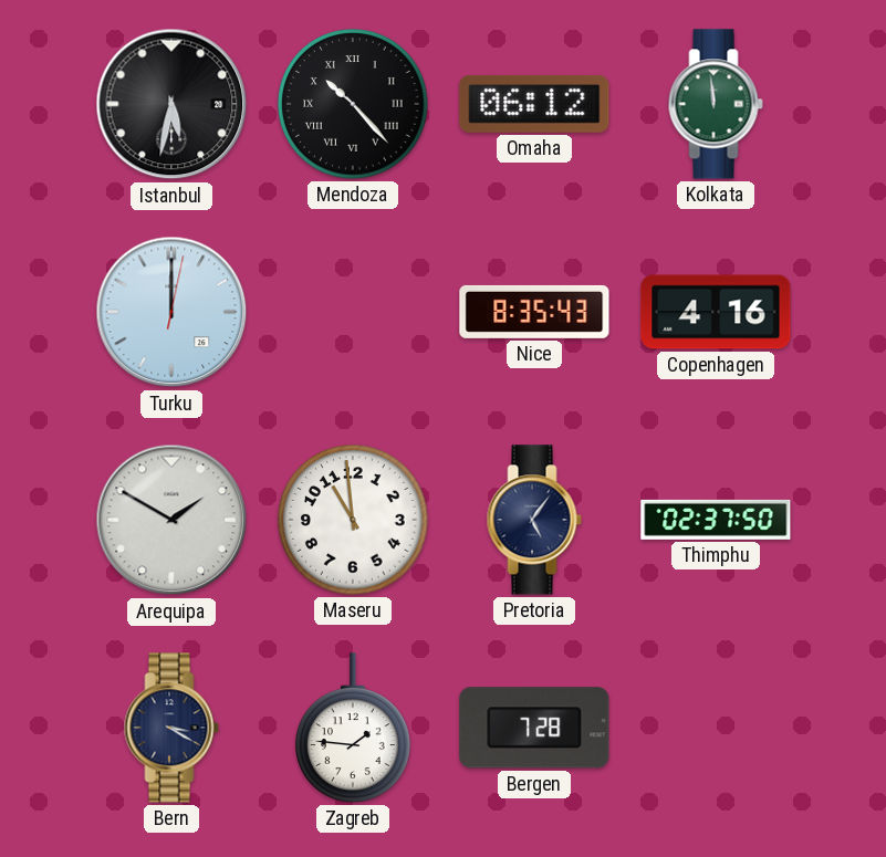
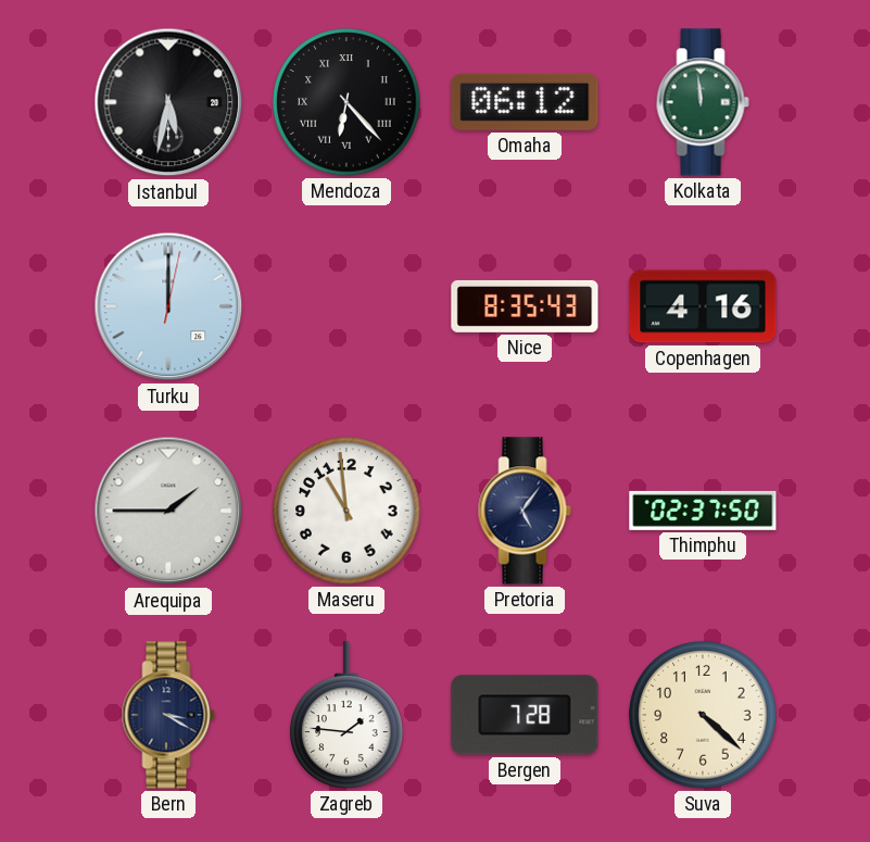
Mendoza: 10:23 -> 6:23 (346, 102)
Arequipa: 1:50 -> 1:45 (168, 511)
Suva: none -> 4:22 (703, 715)
